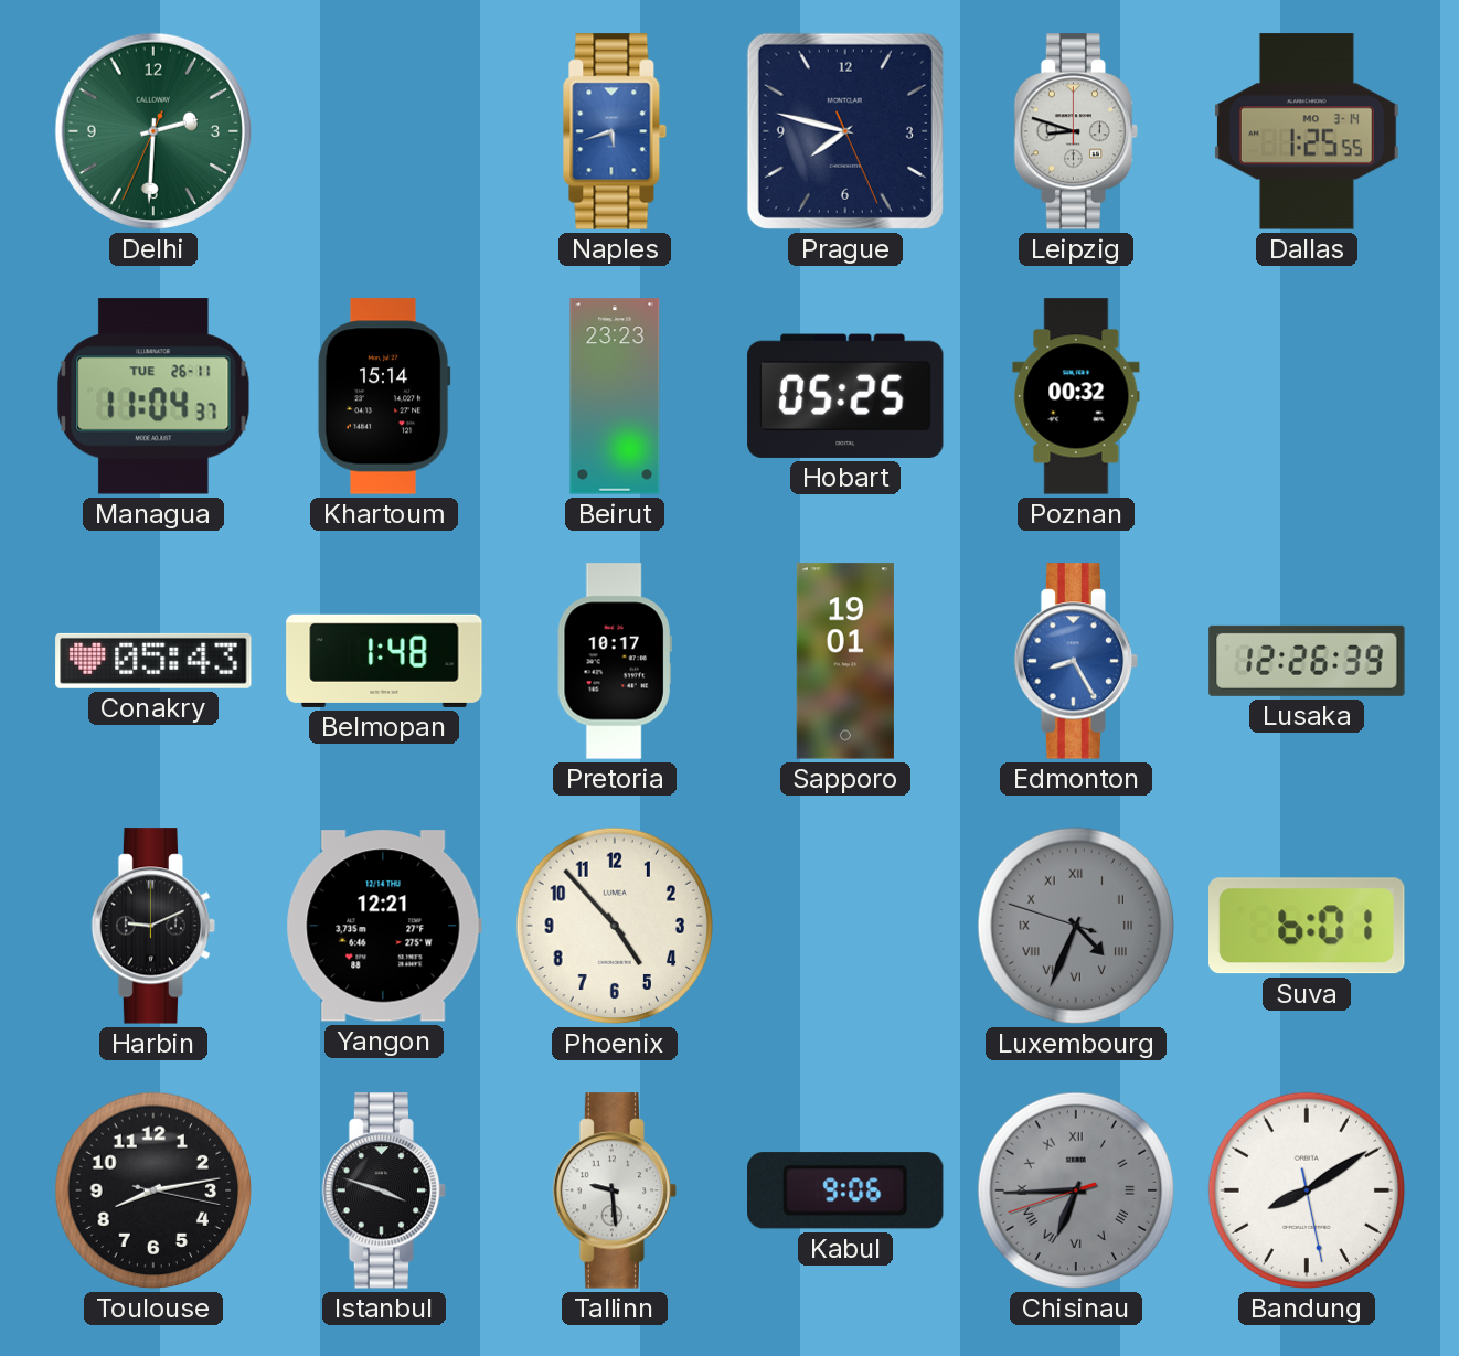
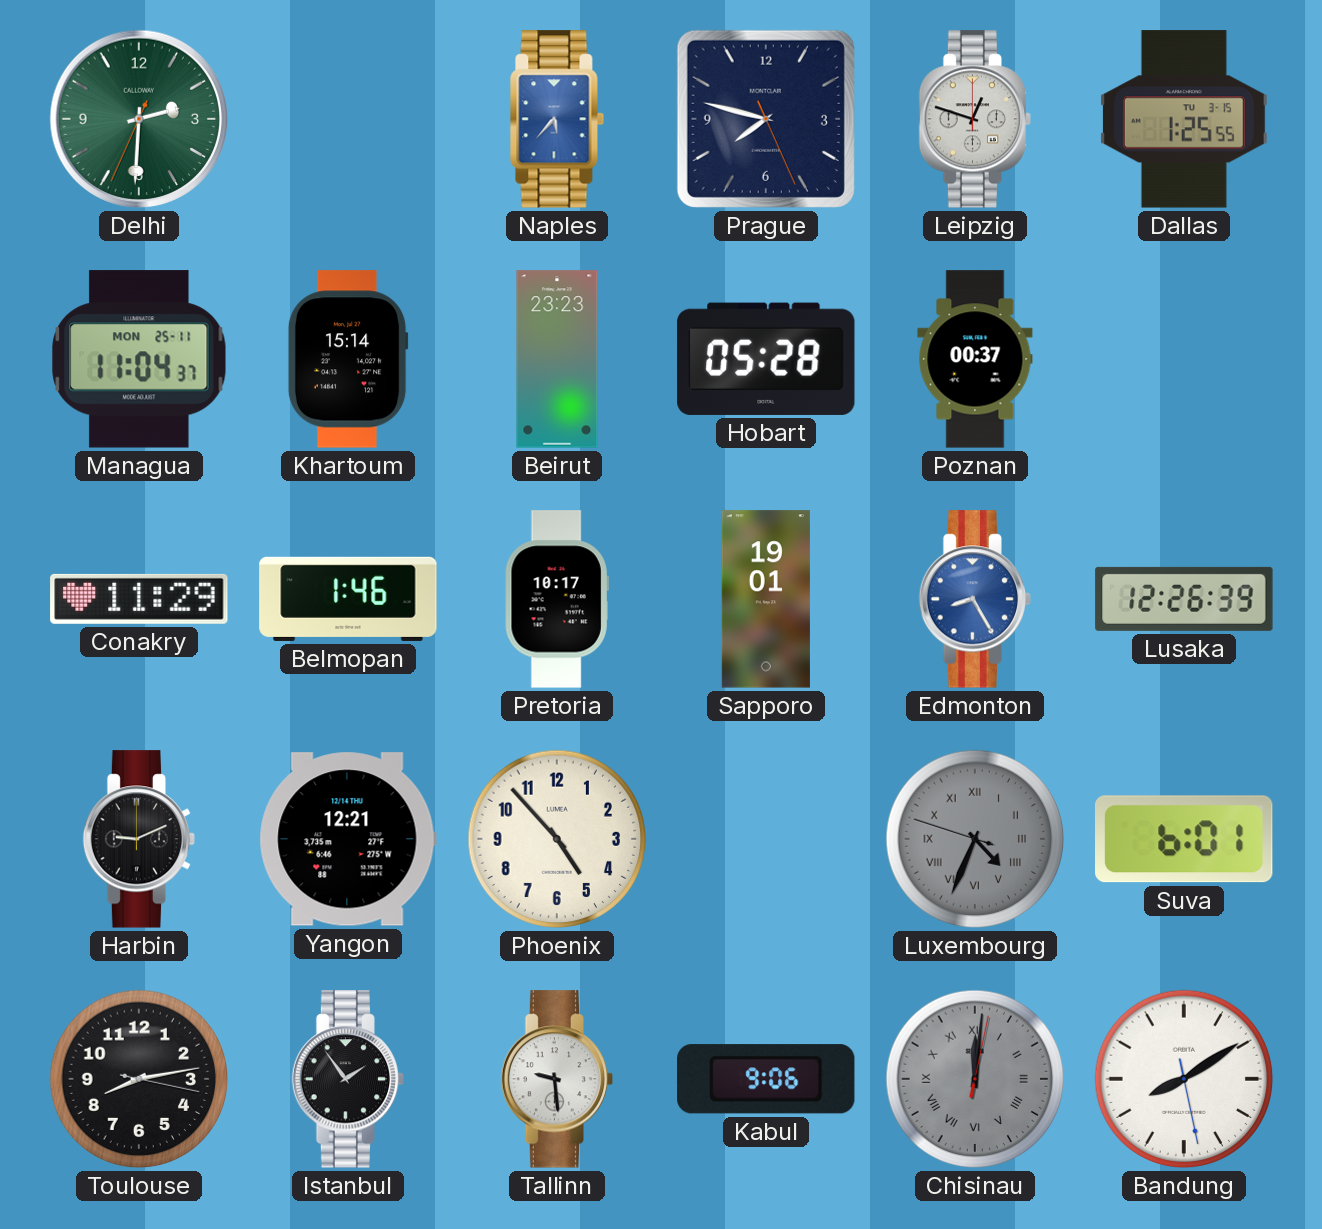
Naples: 5:42 -> 5:37 (557, 119)
Leipzig: 8:48 -> 12:48 (975, 119)
Dallas date: MO 3-14 -> TU 3-15 (1184, 119)
Managua date: TUE 26-11 -> MON 25-11 (139, 359)
Hobart: 05:25 -> 05:28 (766, 359)
Poznan: 00:32 -> 00:37 (975, 359)
Conakry: 05:43 -> 11:29 (139, 599)
Belmopan: 1:48 -> 1:46 (348, 599)
Istanbul: 3:48 -> 1:54 (348, 1079)
Chisinau: 6:44 -> 12:01 (975, 1079)
